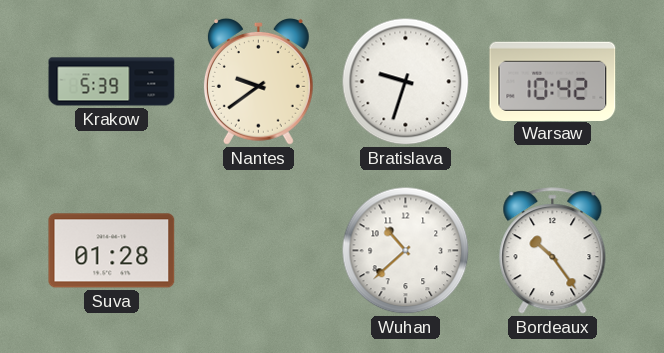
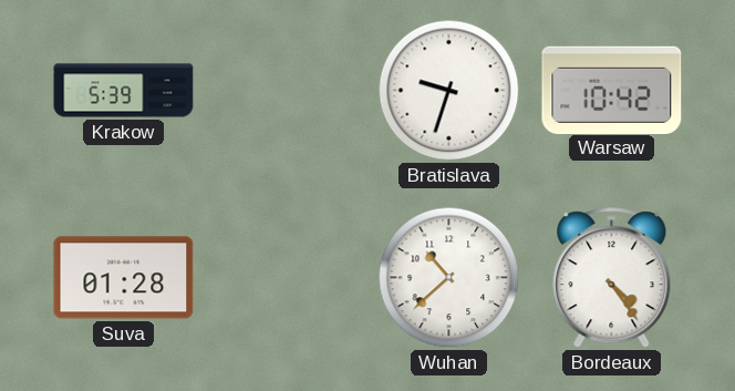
Nantes: 9:39 -> none (258, 81)
Bordeaux: 10:24 -> 4:24 (612, 278)
